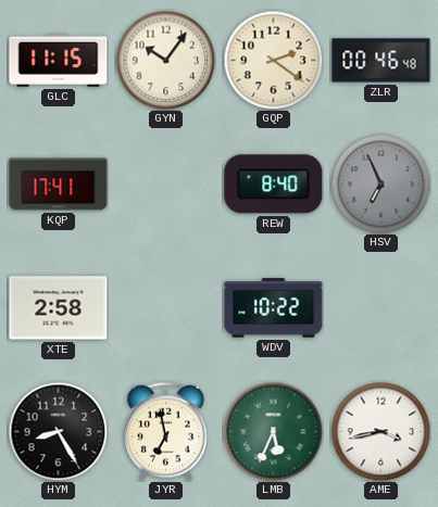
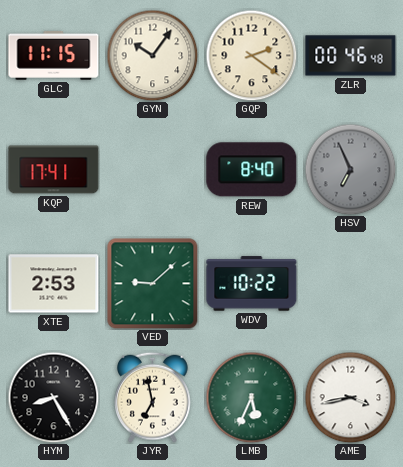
XTE: 2:58 -> 2:53 (54, 284)
VED: none -> 9:08 (153, 284)
